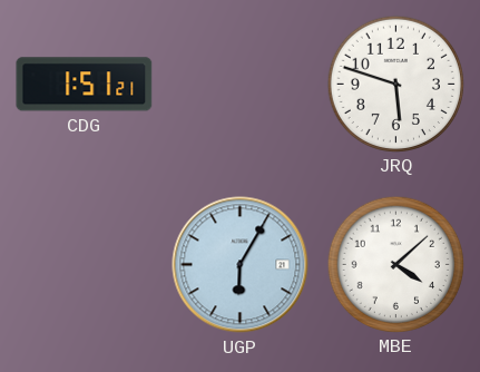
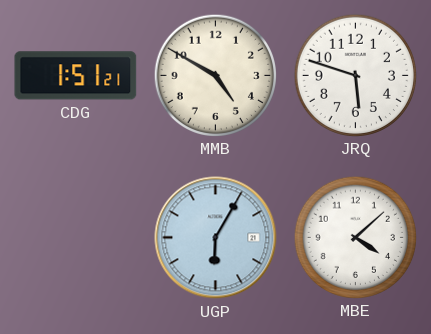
MMB: none -> 4:50 (215, 75)
